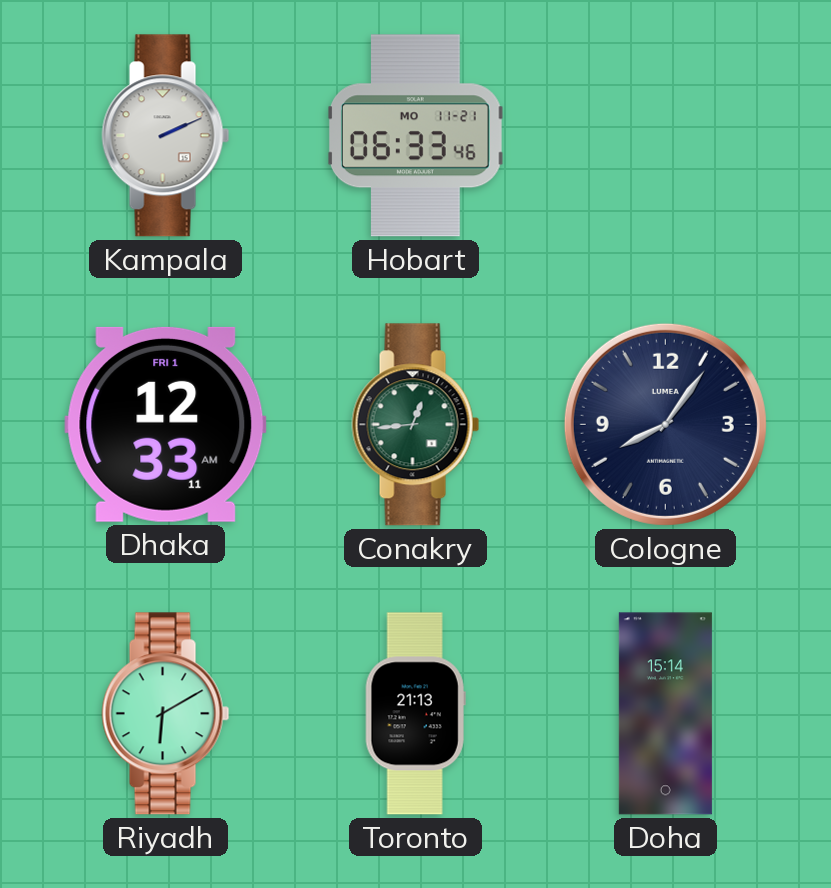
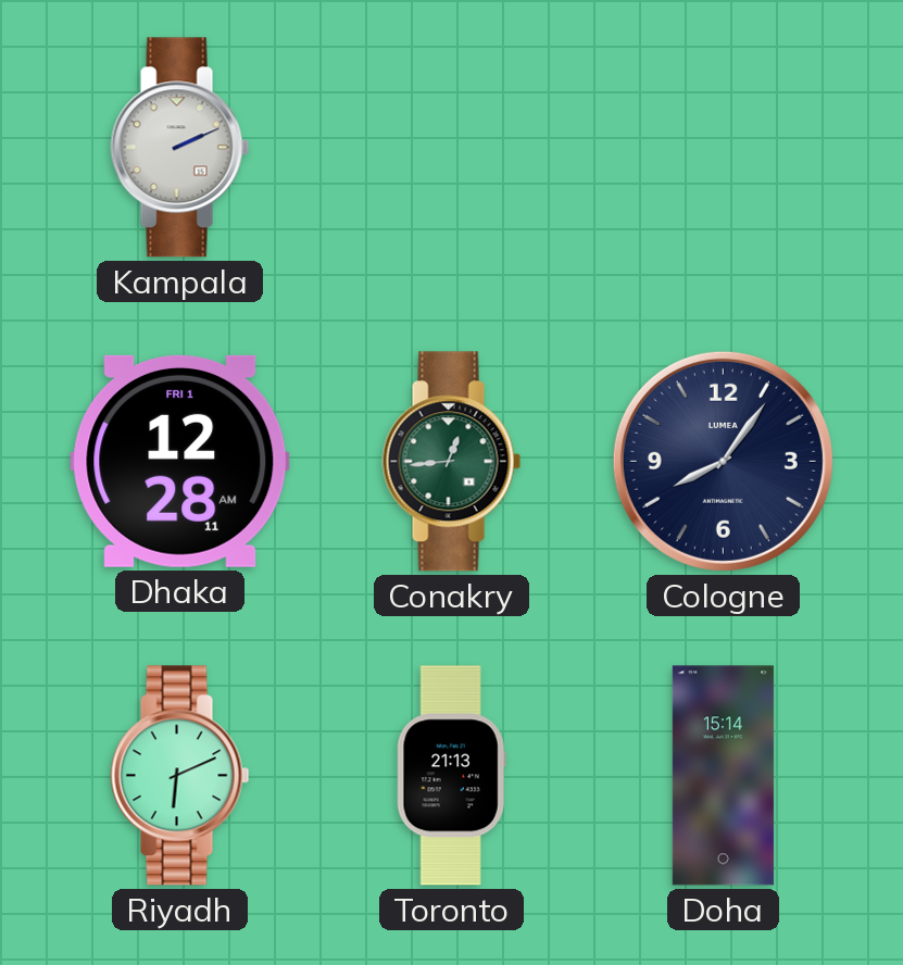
Hobart: 06:33 -> none (415, 136)
Dhaka: 12:33 -> 12:28 (180, 461)
Riyadh: 6:10 -> 6:11 (180, 776)
